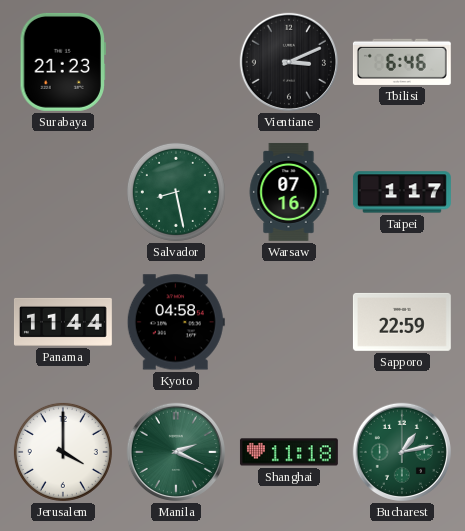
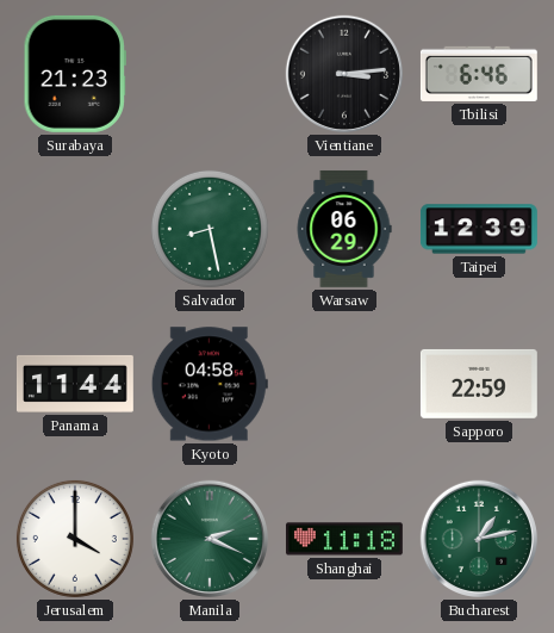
Vientiane: 3:11 -> 3:14 (344, 74)
Warsaw: 07:16 -> 06:29 (344, 229)
Taipei: 1:17 -> 12:39 (479, 229)
